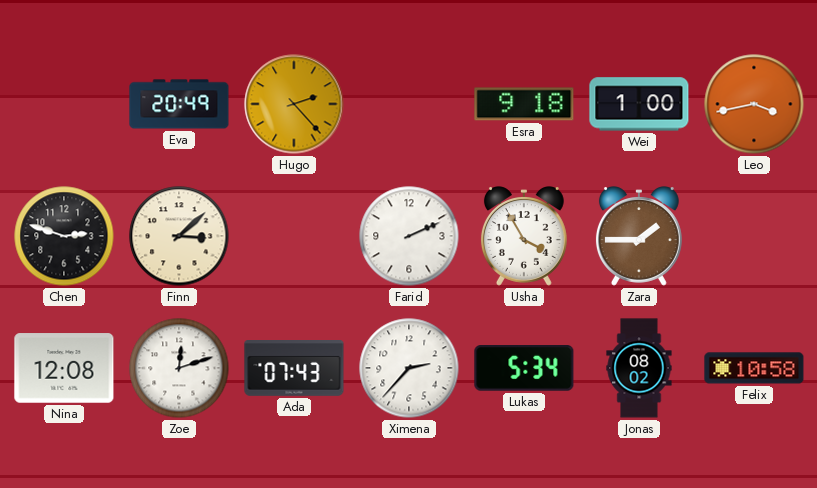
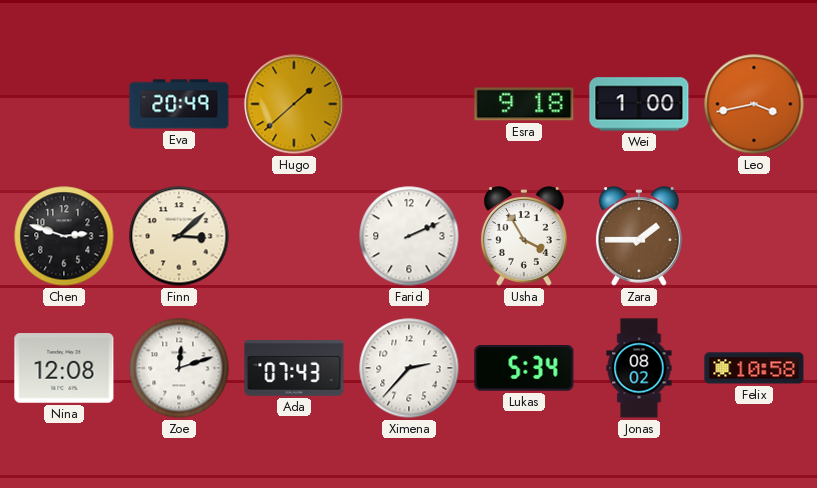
Hugo: 2:23 -> 1:38 (294, 104)
